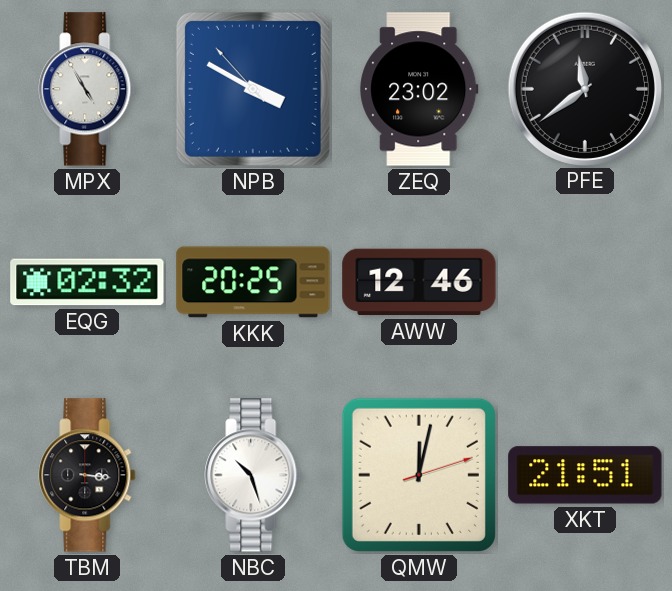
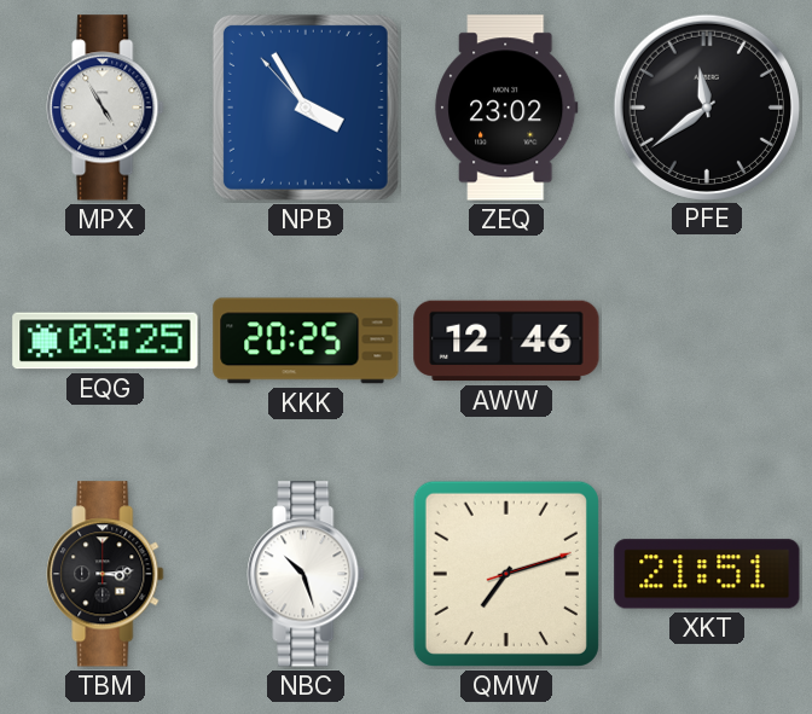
NPB: 3:49 -> 3:54 (306, 108)
EQG: 02:32 -> 03:25 (105, 341)
TBM: 3:16 -> 3:14 (105, 574)
QMW: 12:02 -> 7:12 (506, 574)
